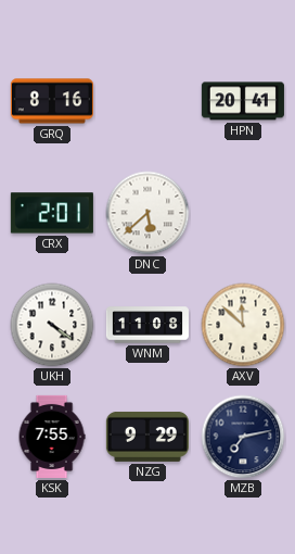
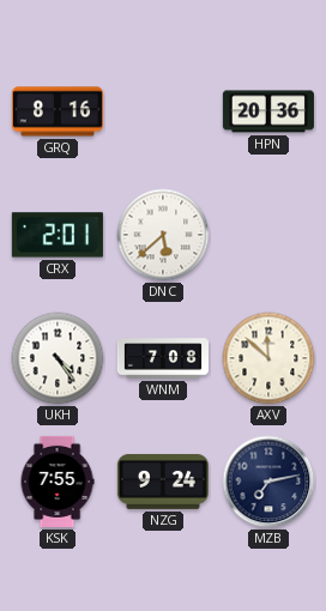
HPN: 20:41 -> 20:36 (268, 111)
UKH: 4:21 -> 4:24 (58, 358)
WNM: 11:08 -> 7:08 (163, 358)
NZG: 9:29 -> 9:24 (163, 482)
